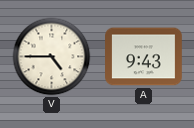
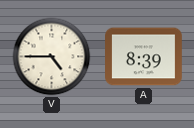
A: 9:43 -> 8:39 (144, 57)
